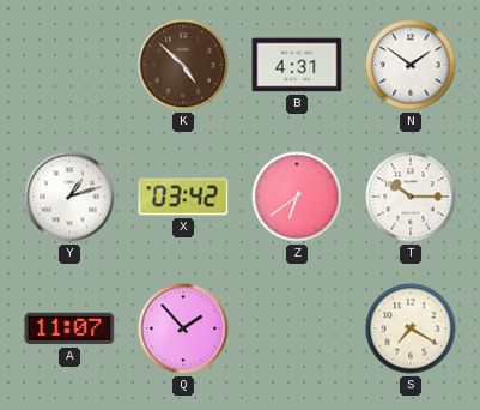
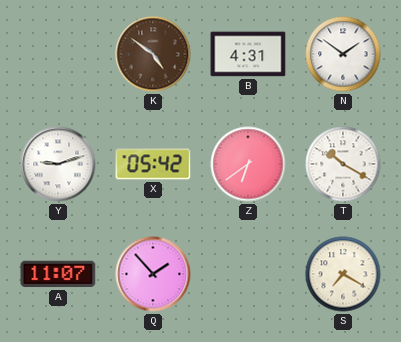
K: 4:52 -> 4:51 (153, 54)
Y: 1:12 -> 9:12 (58, 164)
X: 03:42 -> 05:42 (153, 164)
T: 10:15 -> 10:20 (343, 164)
